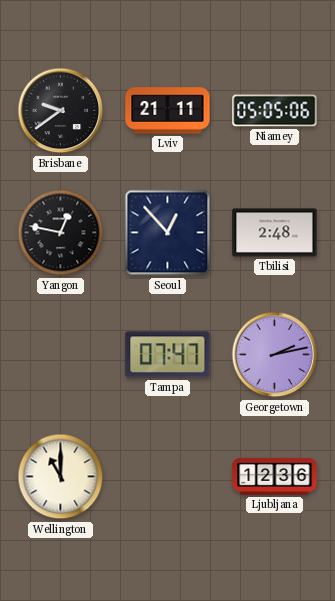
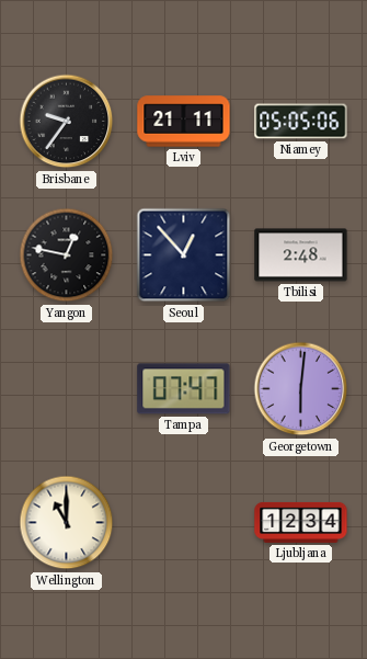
Brisbane: 9:39 -> 9:36 (67, 122)
Georgetown: 2:13 -> 6:01 (301, 389)
Ljubljana: 12:36 -> 12:34 (301, 522)
